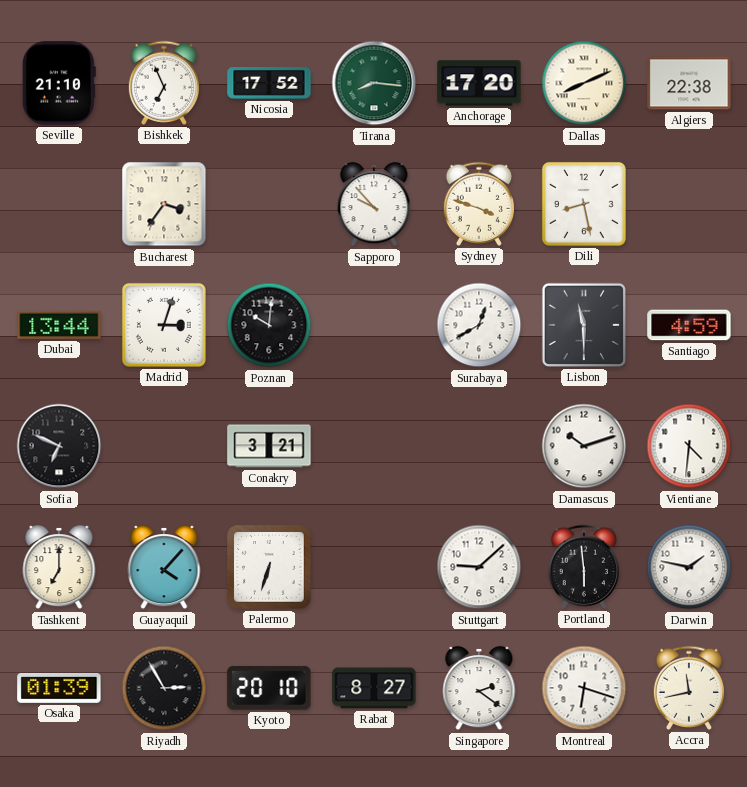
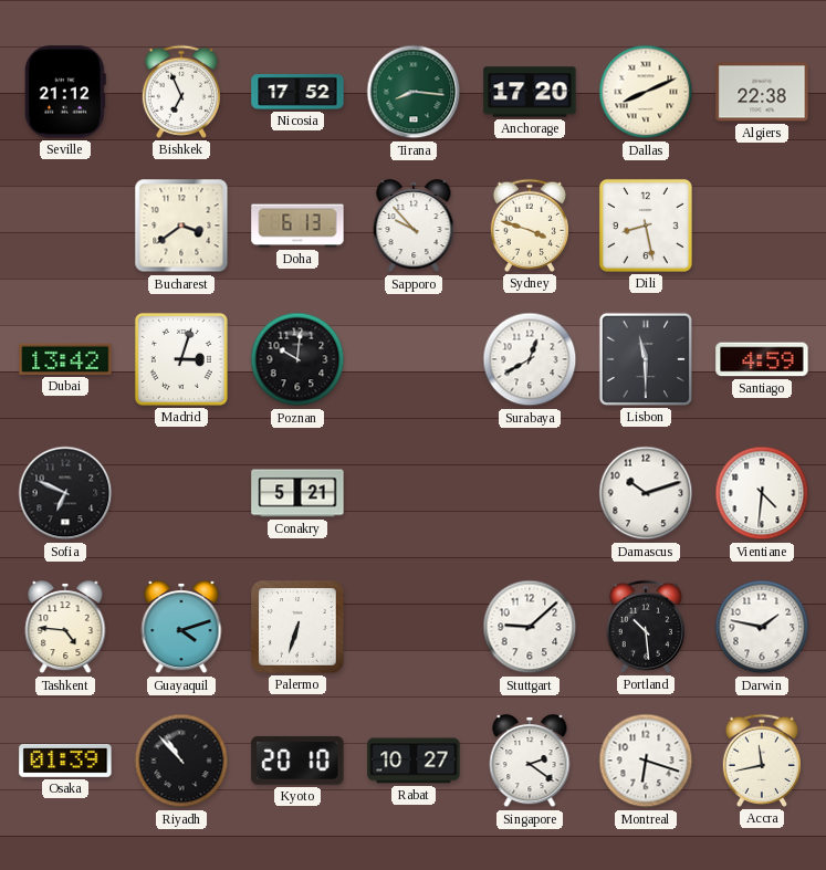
Seville: 21:10 -> 21:12 (65, 92)
Bucharest: 3:36 -> 3:39 (181, 226)
Doha: none -> 6:13 (297, 226)
Dubai: 13:44 -> 13:42 (65, 359)
Conakry: 3:21 -> 5:21 (297, 493)
Tashkent: 7:00 -> 4:46 (65, 627)
Guayaquil: 4:07 -> 4:12 (181, 627)
Portland: 5:59 -> 10:29 (645, 627)
Riyadh: 2:55 -> 10:53 (181, 761)
Rabat: 8:27 -> 10:27 (414, 761)
